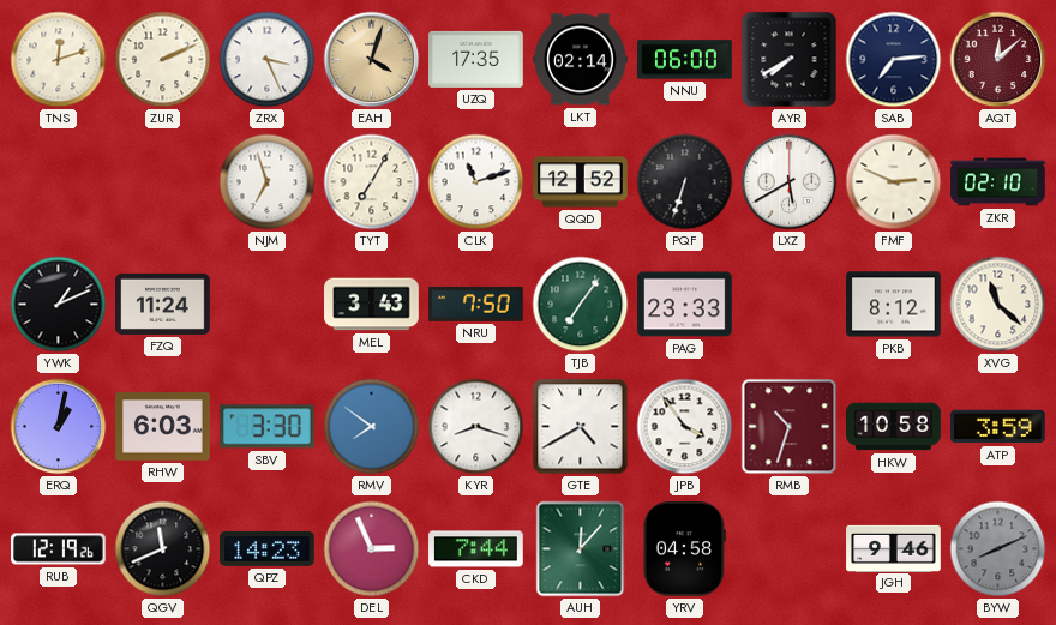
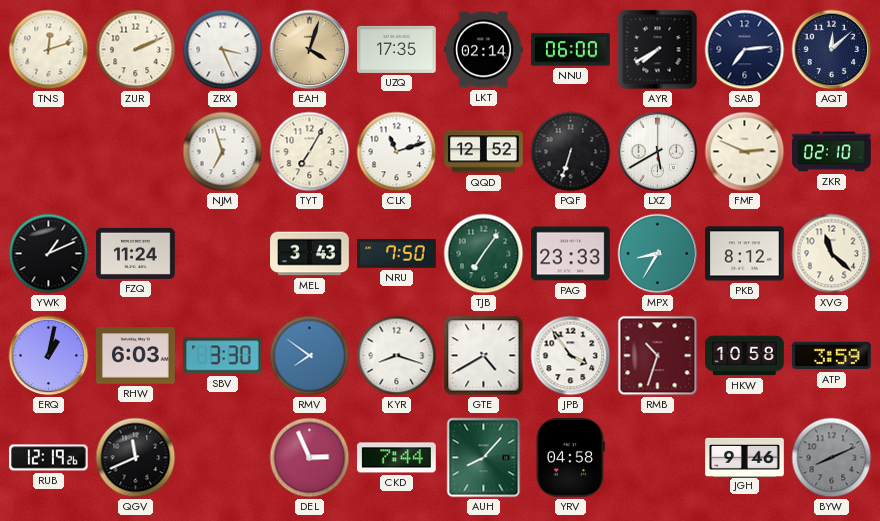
AQT dial: burgundy -> navy (832, 50)
MPX: none -> 8:35 (658, 254)
QPZ: 14:23 -> none (268, 548)
AUH: 12:07 -> 8:07 (484, 458)
